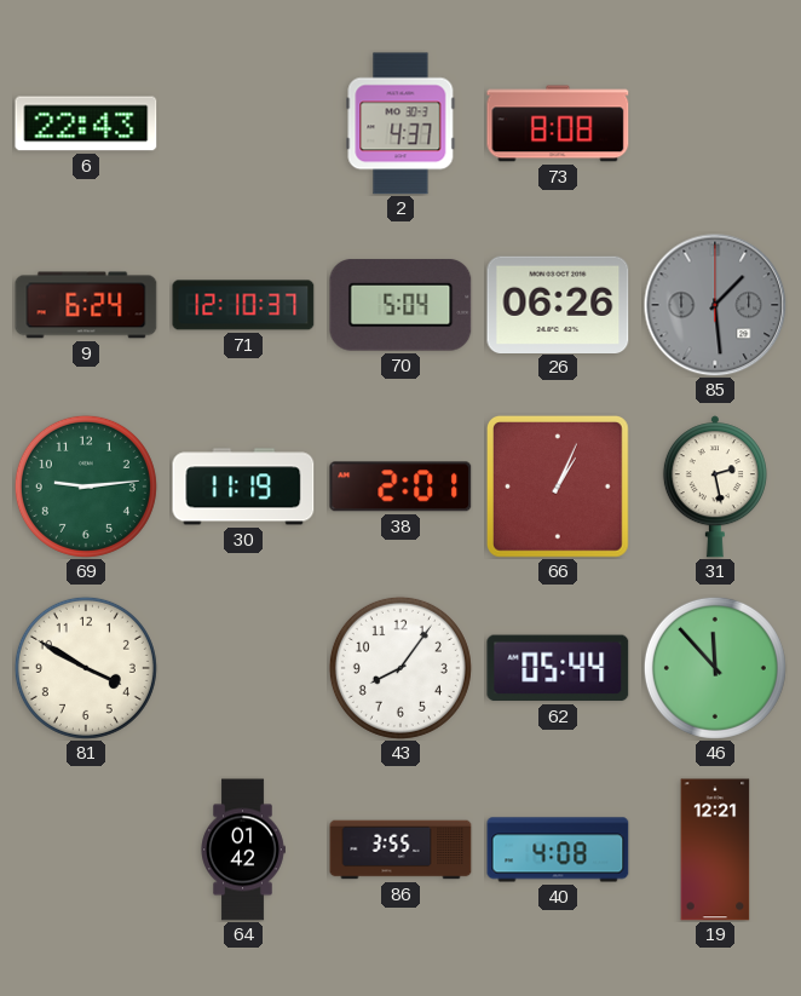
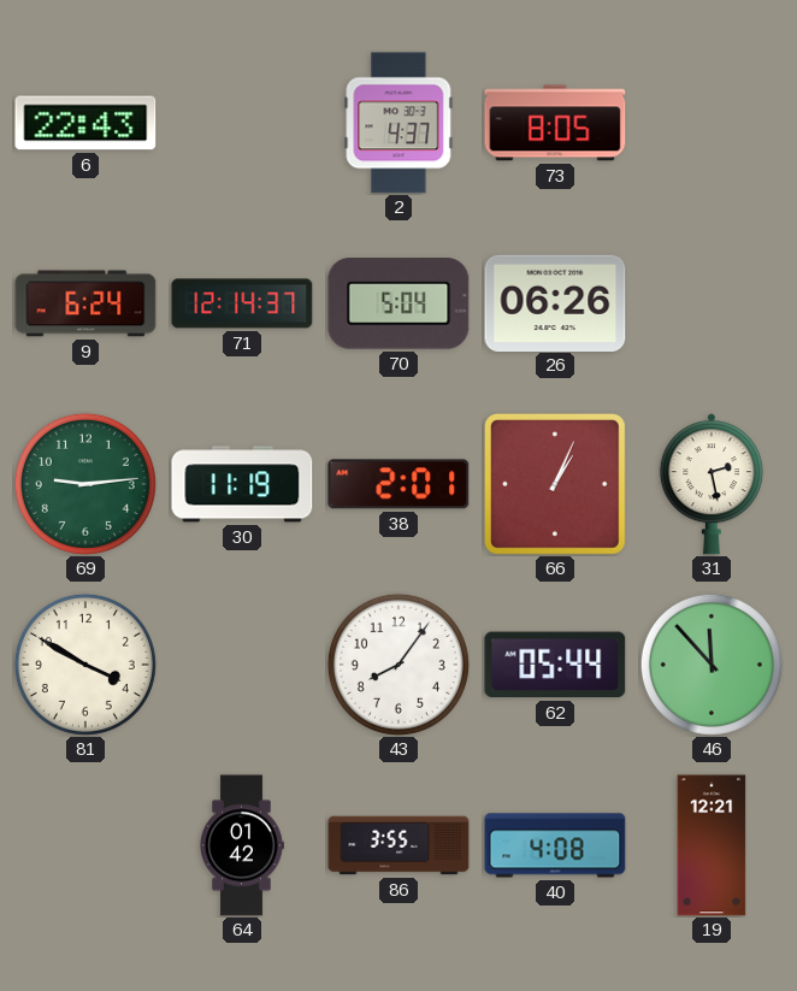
73: 8:08 -> 8:05 (555, 123)
71: 12:10 -> 12:14 (242, 303)
85: 1:29 -> none (715, 305)
